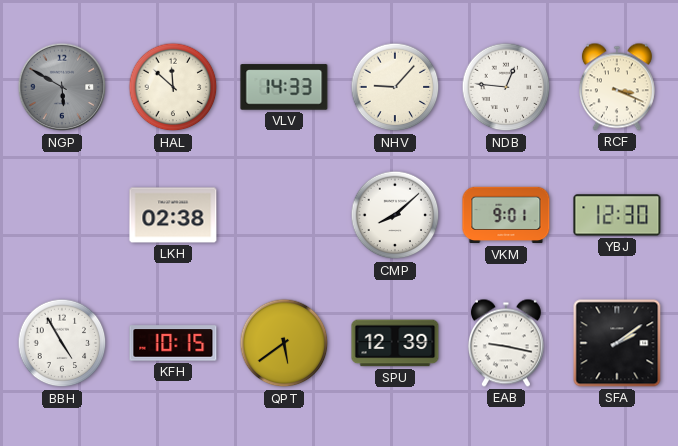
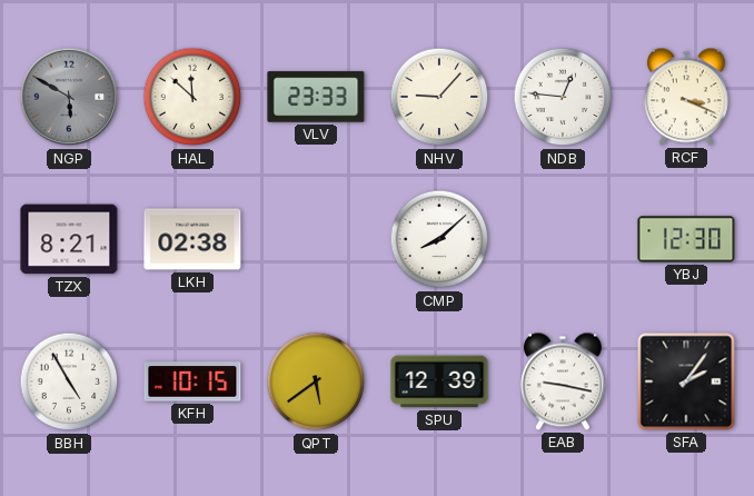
VLV: 14:33 -> 23:33 (316, 97)
TZX: none -> 8:21 (69, 239)
VKM: 9:01 -> none (506, 215)
SFA: 2:09 -> 2:06 (686, 381)
